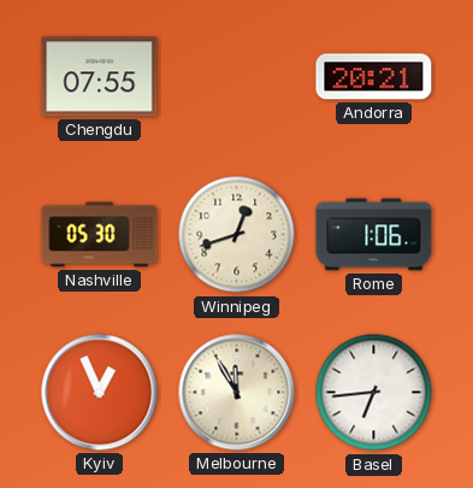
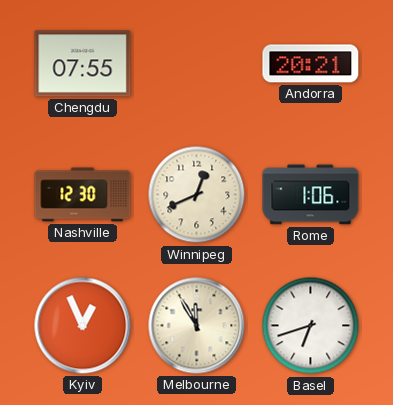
Nashville: 05:30 -> 12:30 (83, 195)
Winnipeg: 12:42 -> 12:41 (197, 195)
Basel: 6:44 -> 6:42 (311, 326)
